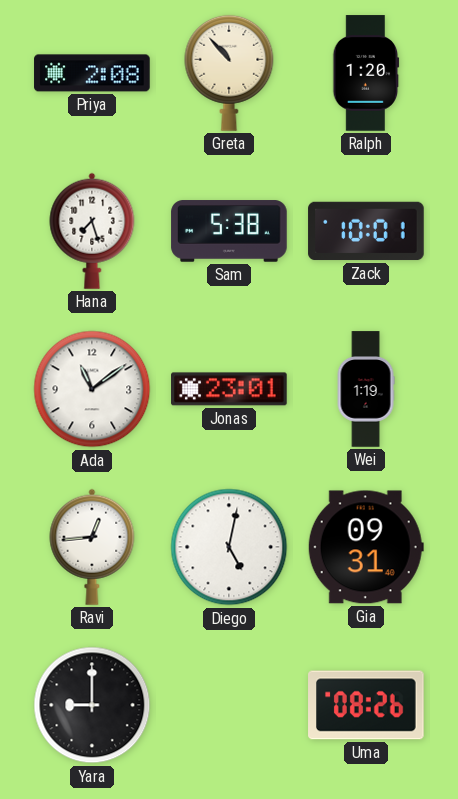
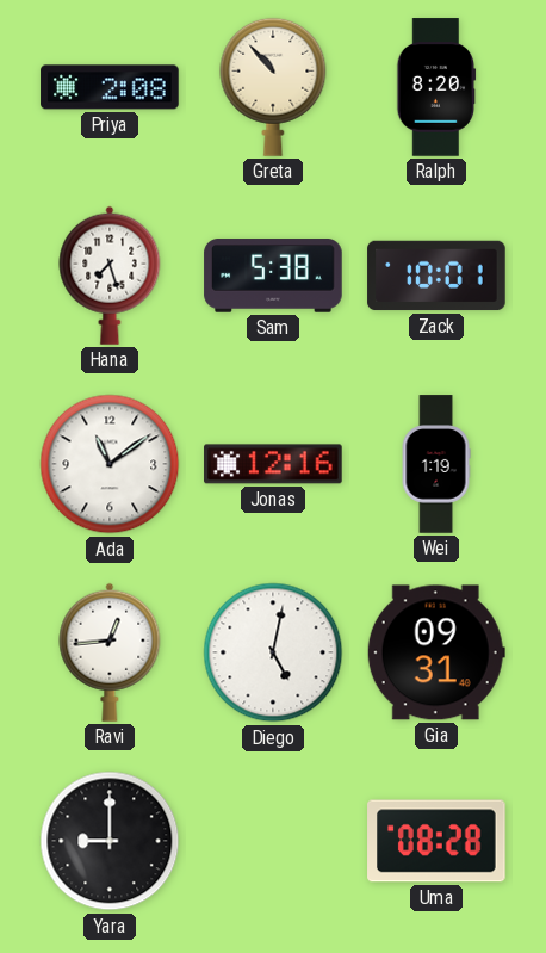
Ralph: 1:20 -> 8:20 (436, 87)
Jonas: 23:01 -> 12:16 (273, 464)
Uma: 08:26 -> 08:28 (436, 841)
